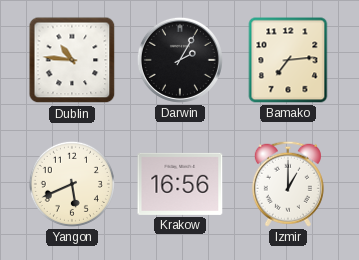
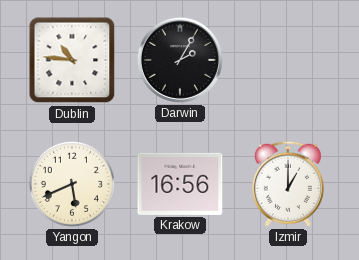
Bamako: 7:14 -> none (288, 60)
